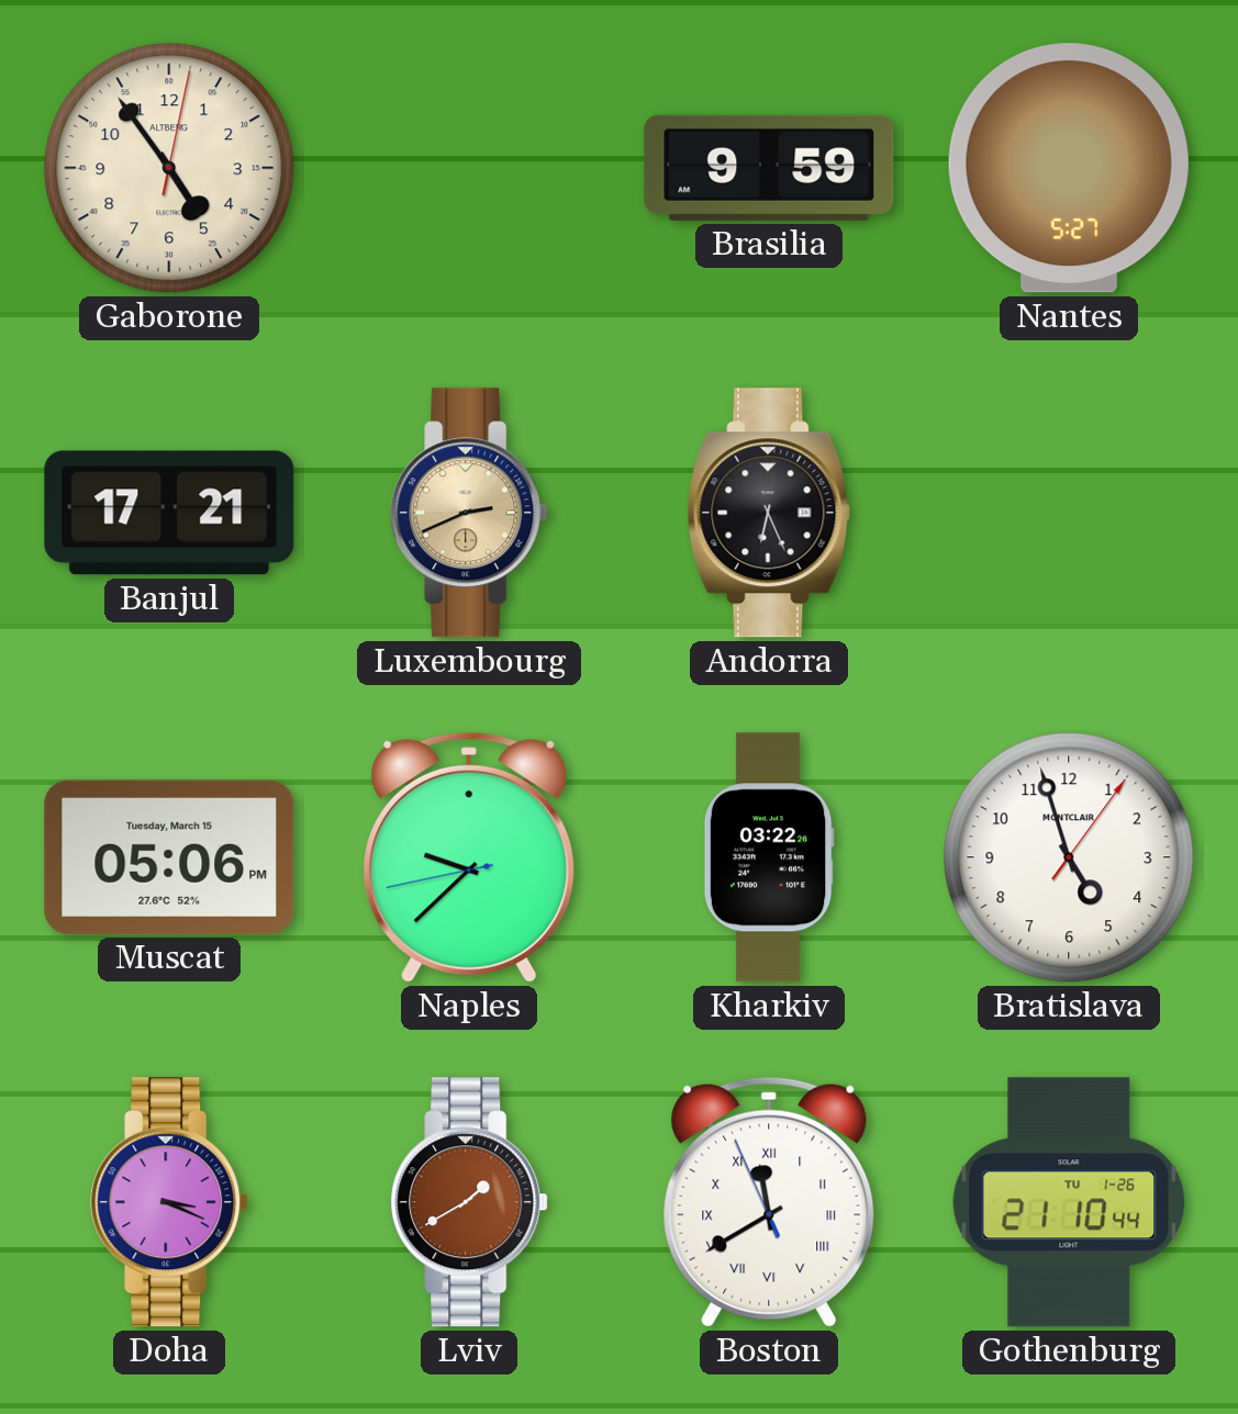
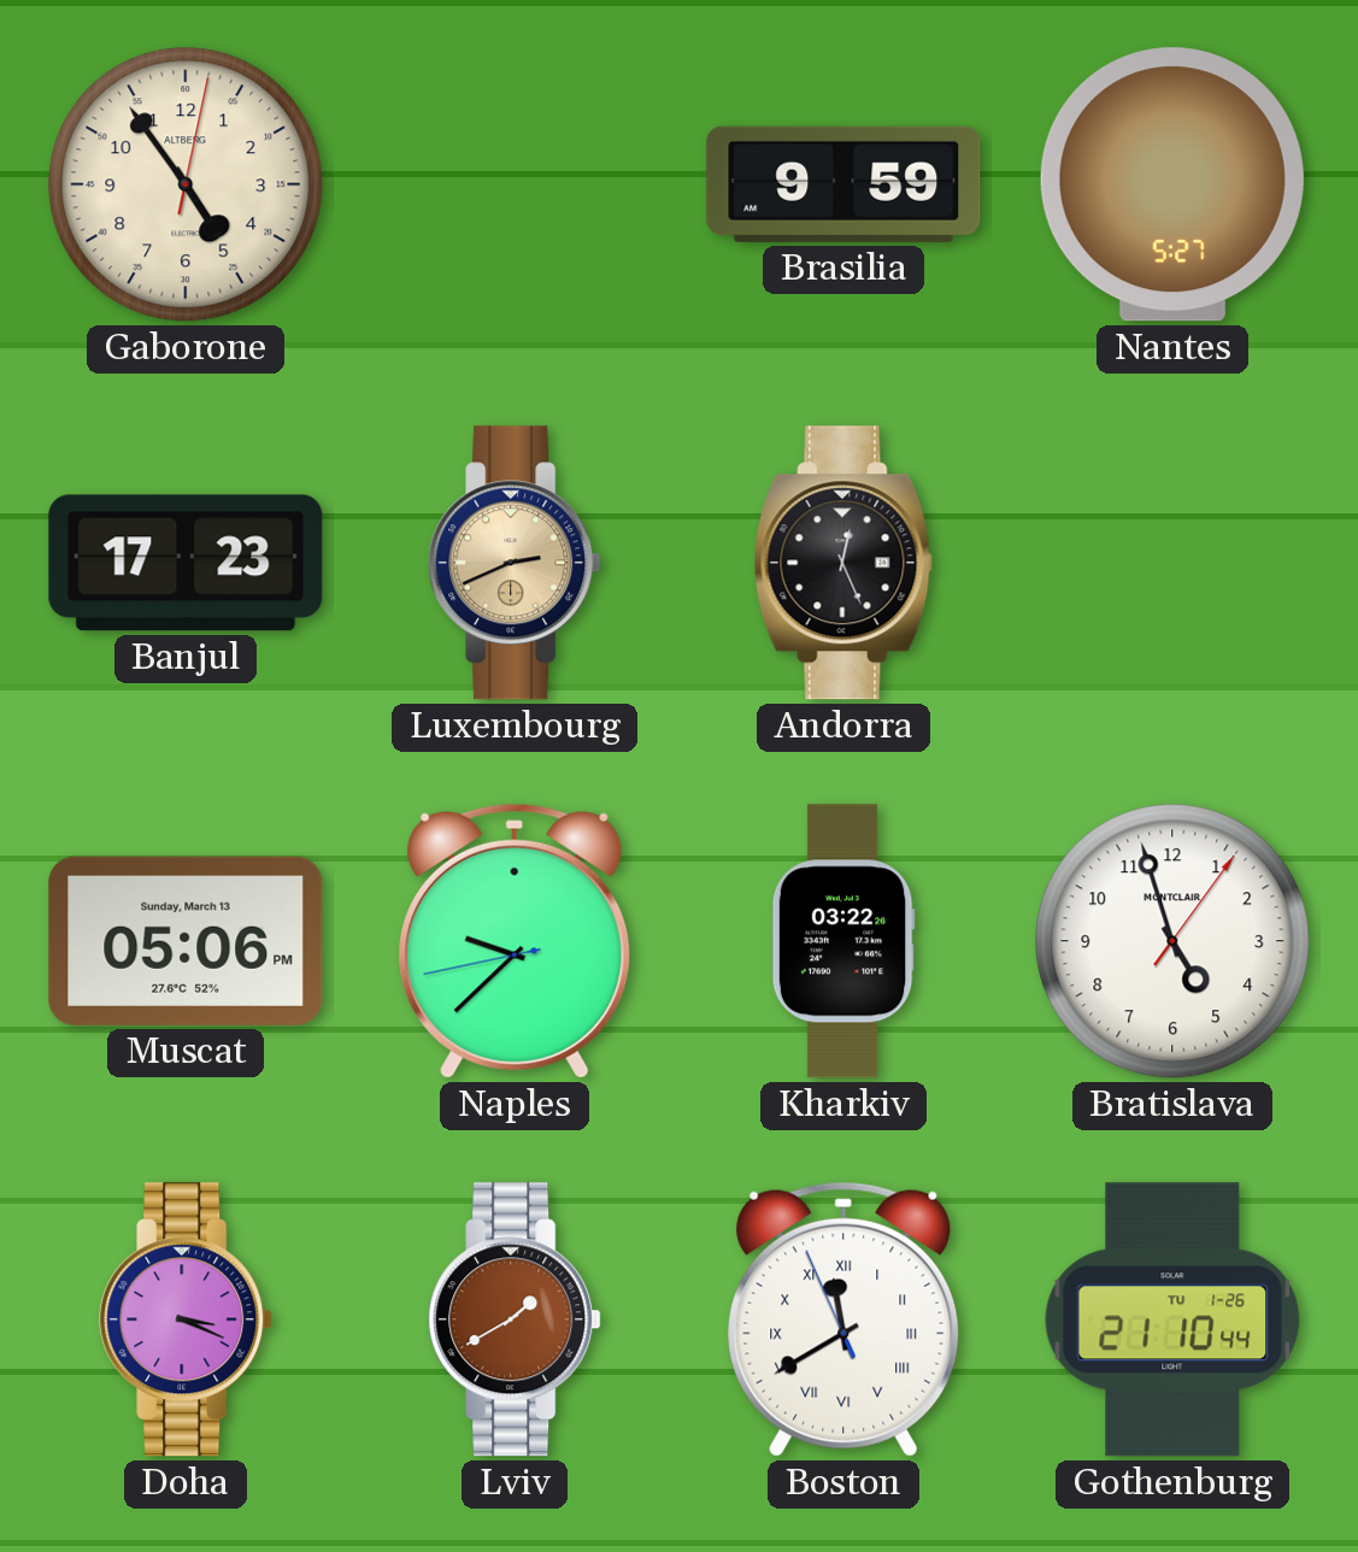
Banjul: 17:21 -> 17:23 (186, 563)
Andorra: 6:26 -> 12:26 (843, 563)
Muscat date: Tuesday, March 15 -> Sunday, March 13 (186, 941)
